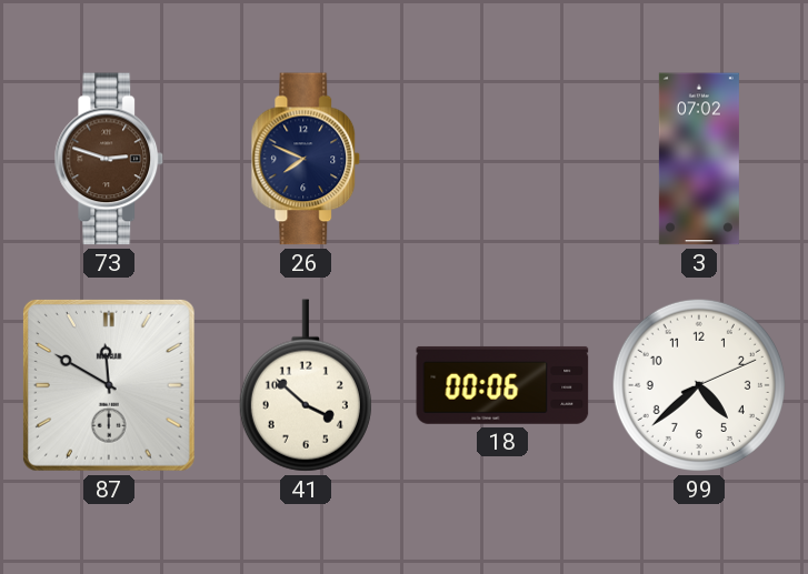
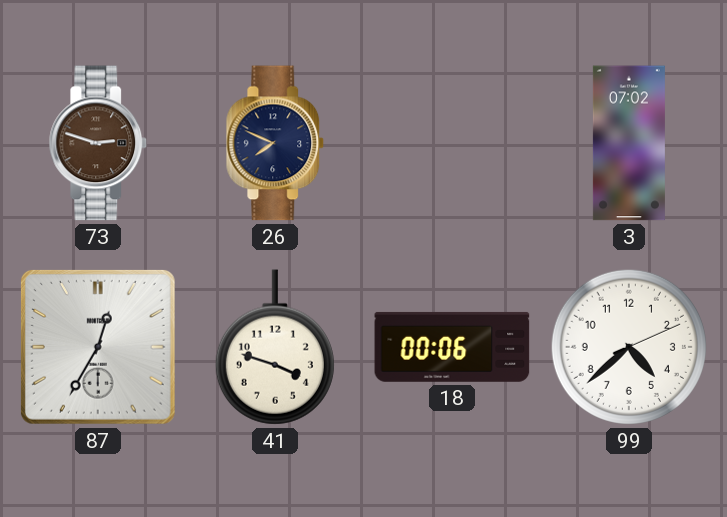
87: 11:50 -> 12:35 (98, 347)
41: 3:52 -> 3:48 (275, 347)
